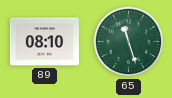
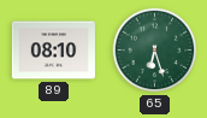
65: 11:27 -> 6:27 (155, 51)
